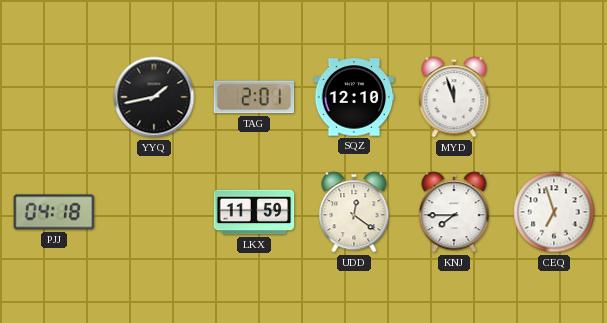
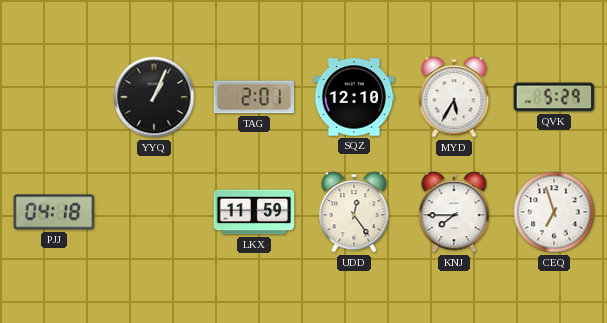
YYQ: 1:43 -> 1:04 (154, 97)
MYD: 11:57 -> 5:35 (454, 97)
QVK: none -> 5:29 (554, 97)
UDD: 12:21 -> 12:24 (354, 212)
